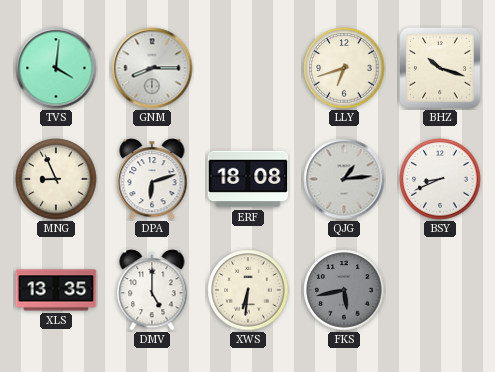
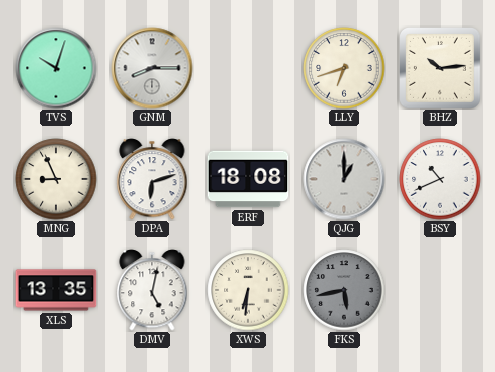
TVS: 4:01 -> 10:03 (56, 68)
BHZ: 10:18 -> 10:14 (441, 69)
QJG: 1:14 -> 1:00 (344, 179)
BSY: 8:41 -> 10:41 (440, 179)
DMV: 5:00 -> 5:02 (152, 290)
